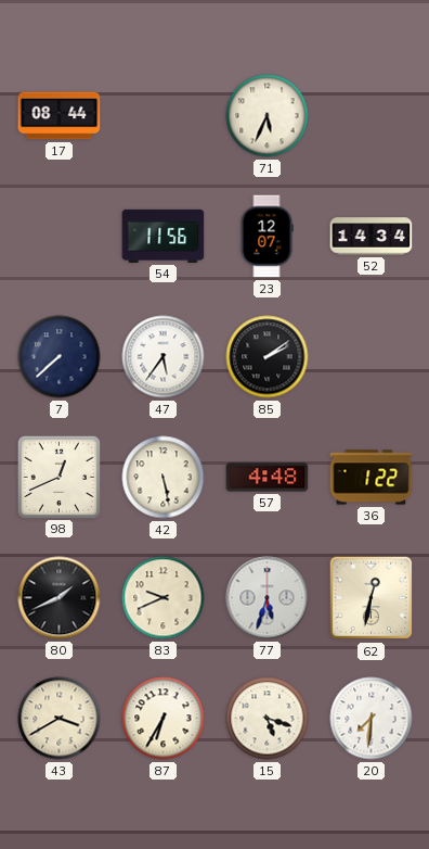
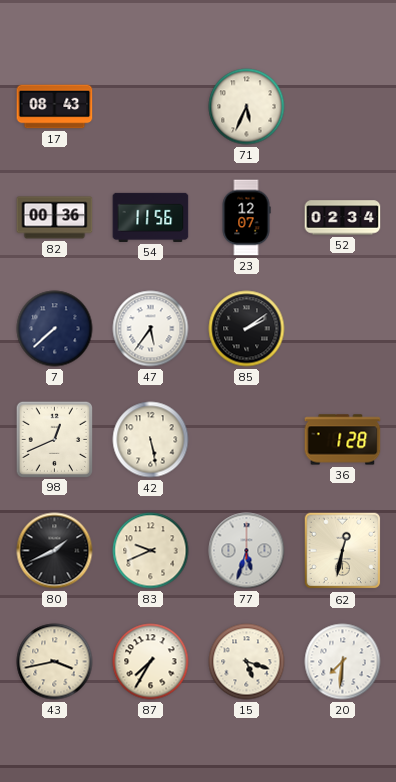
17: 08:44 -> 08:43 (55, 107)
82: none -> 00:36 (55, 218)
52: 14:34 -> 02:34 (343, 218)
57: 4:48 -> none (268, 478)
36: 1:22 -> 1:28 (343, 440)
43: 3:40 -> 3:43 (55, 662)
87: 6:35 -> 7:35 (151, 662)
